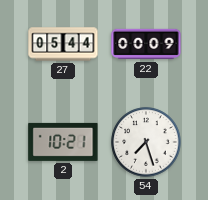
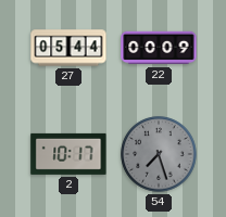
2: 10:21 -> 10:17 (68, 154)
54 dial: white -> grey (159, 154)
